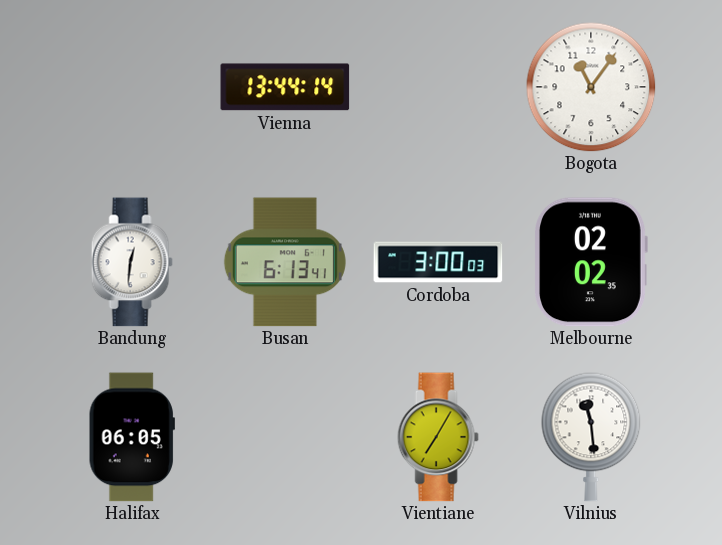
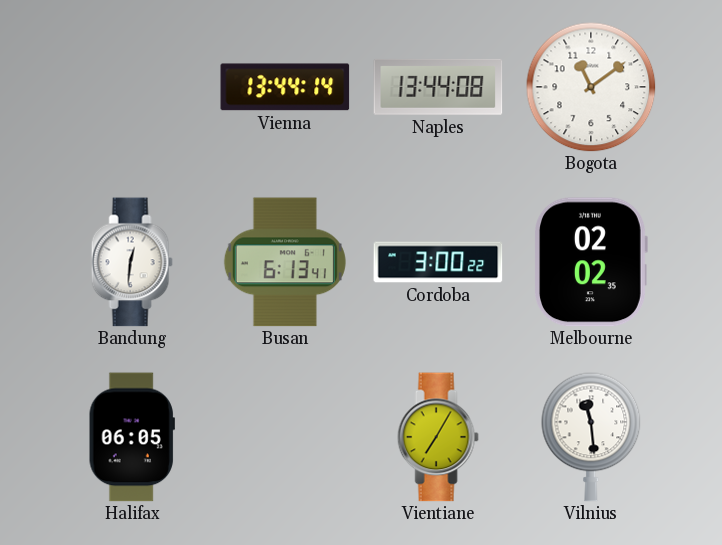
Naples: none -> 13:44 (438, 87)
Bogota: 11:06 -> 11:09 (591, 87)
Cordoba: 3:00:03 -> 3:00:22 (438, 262)
